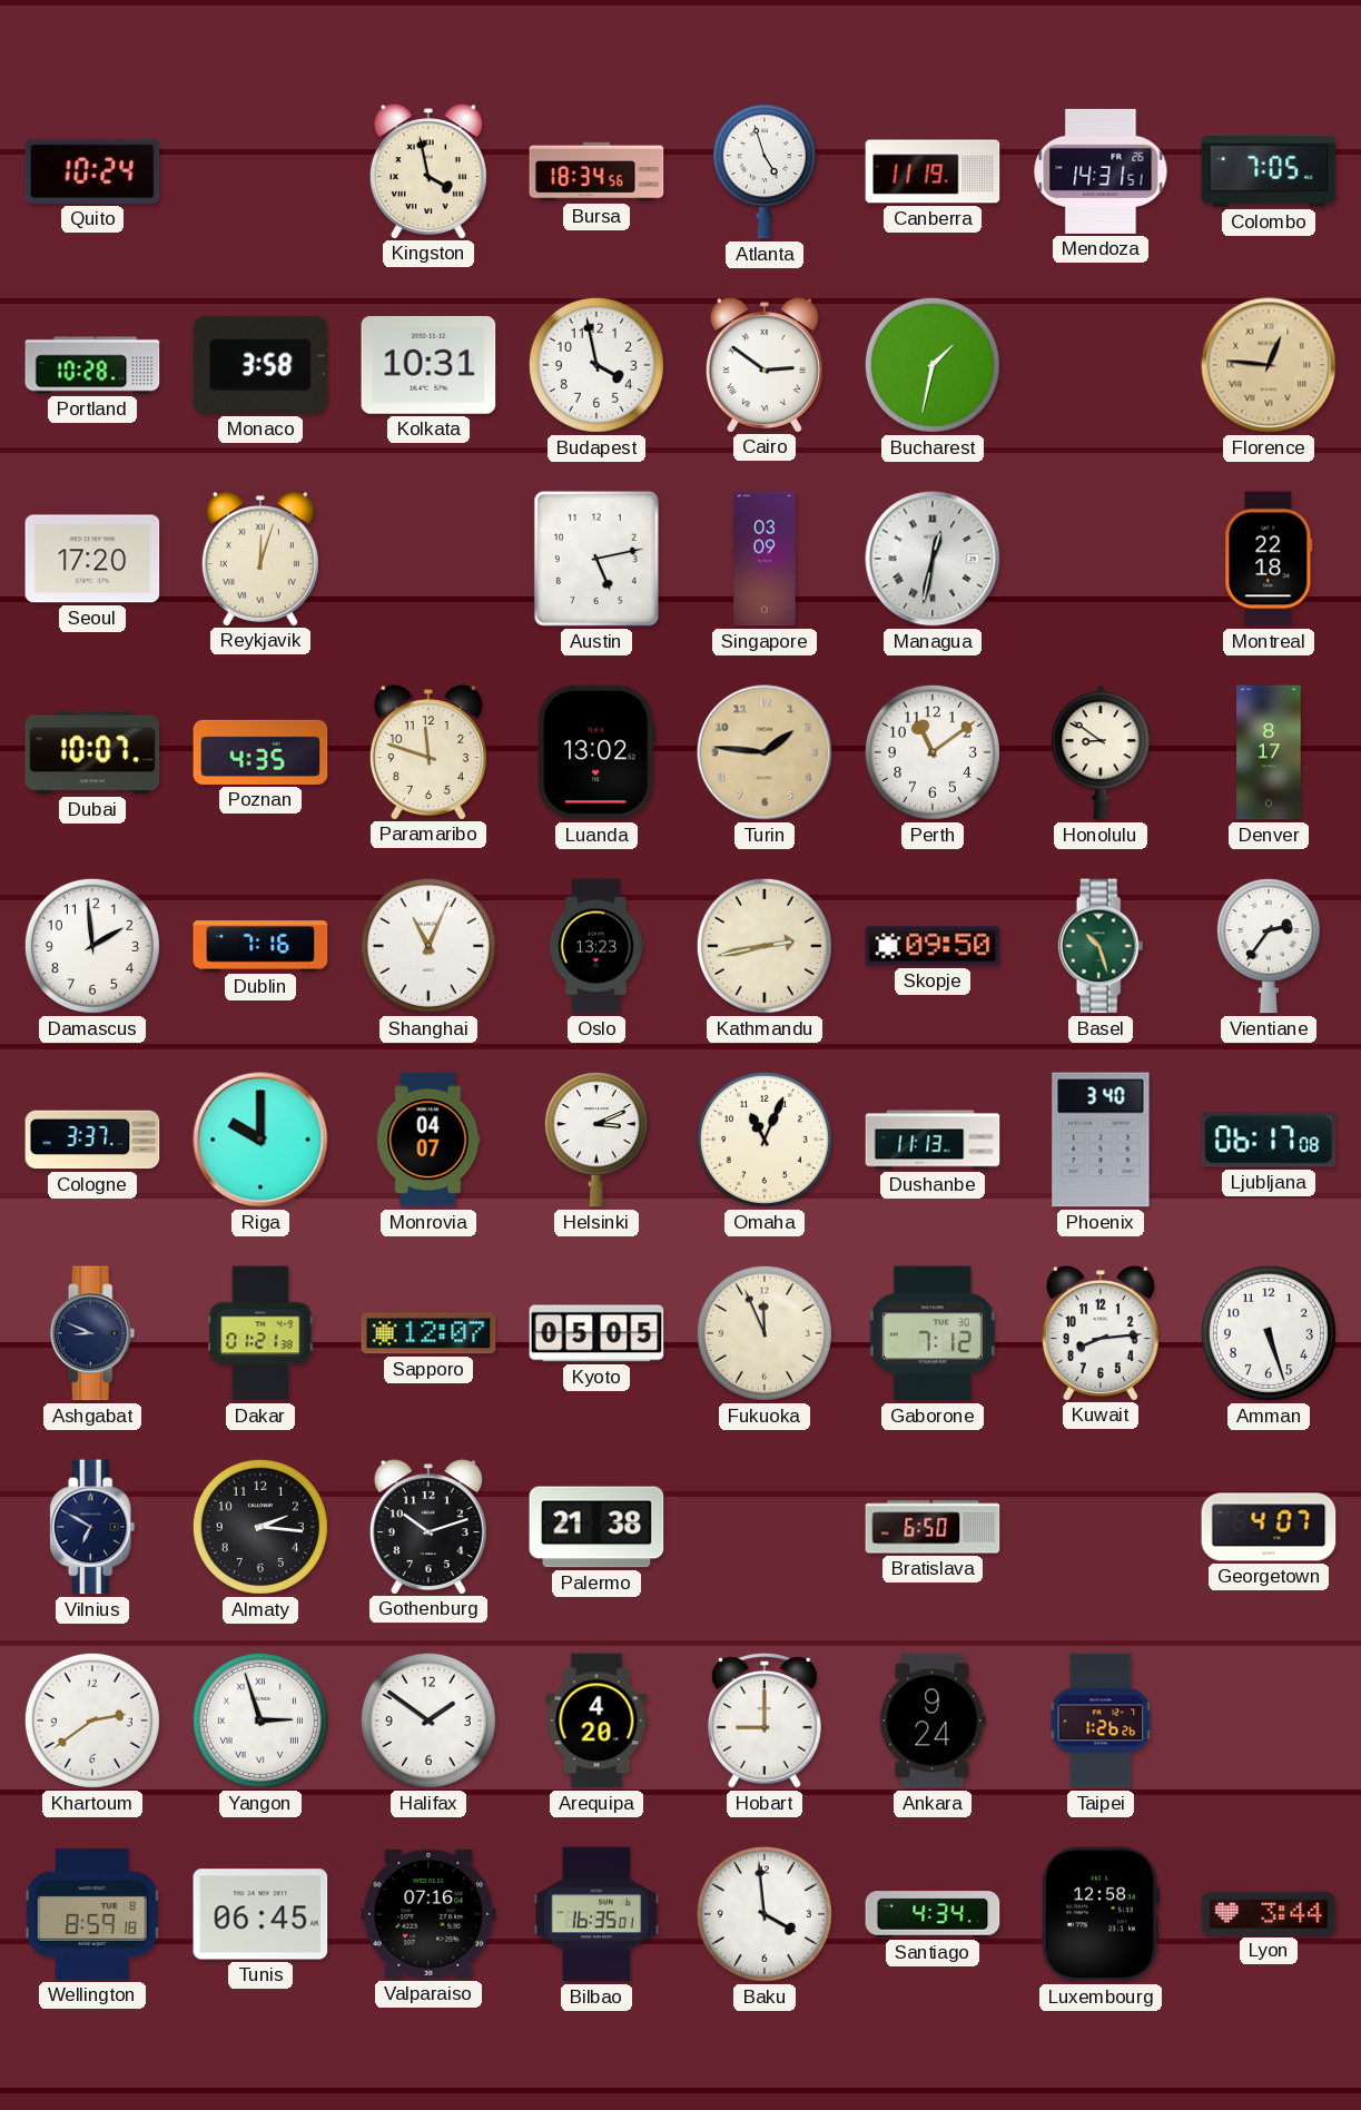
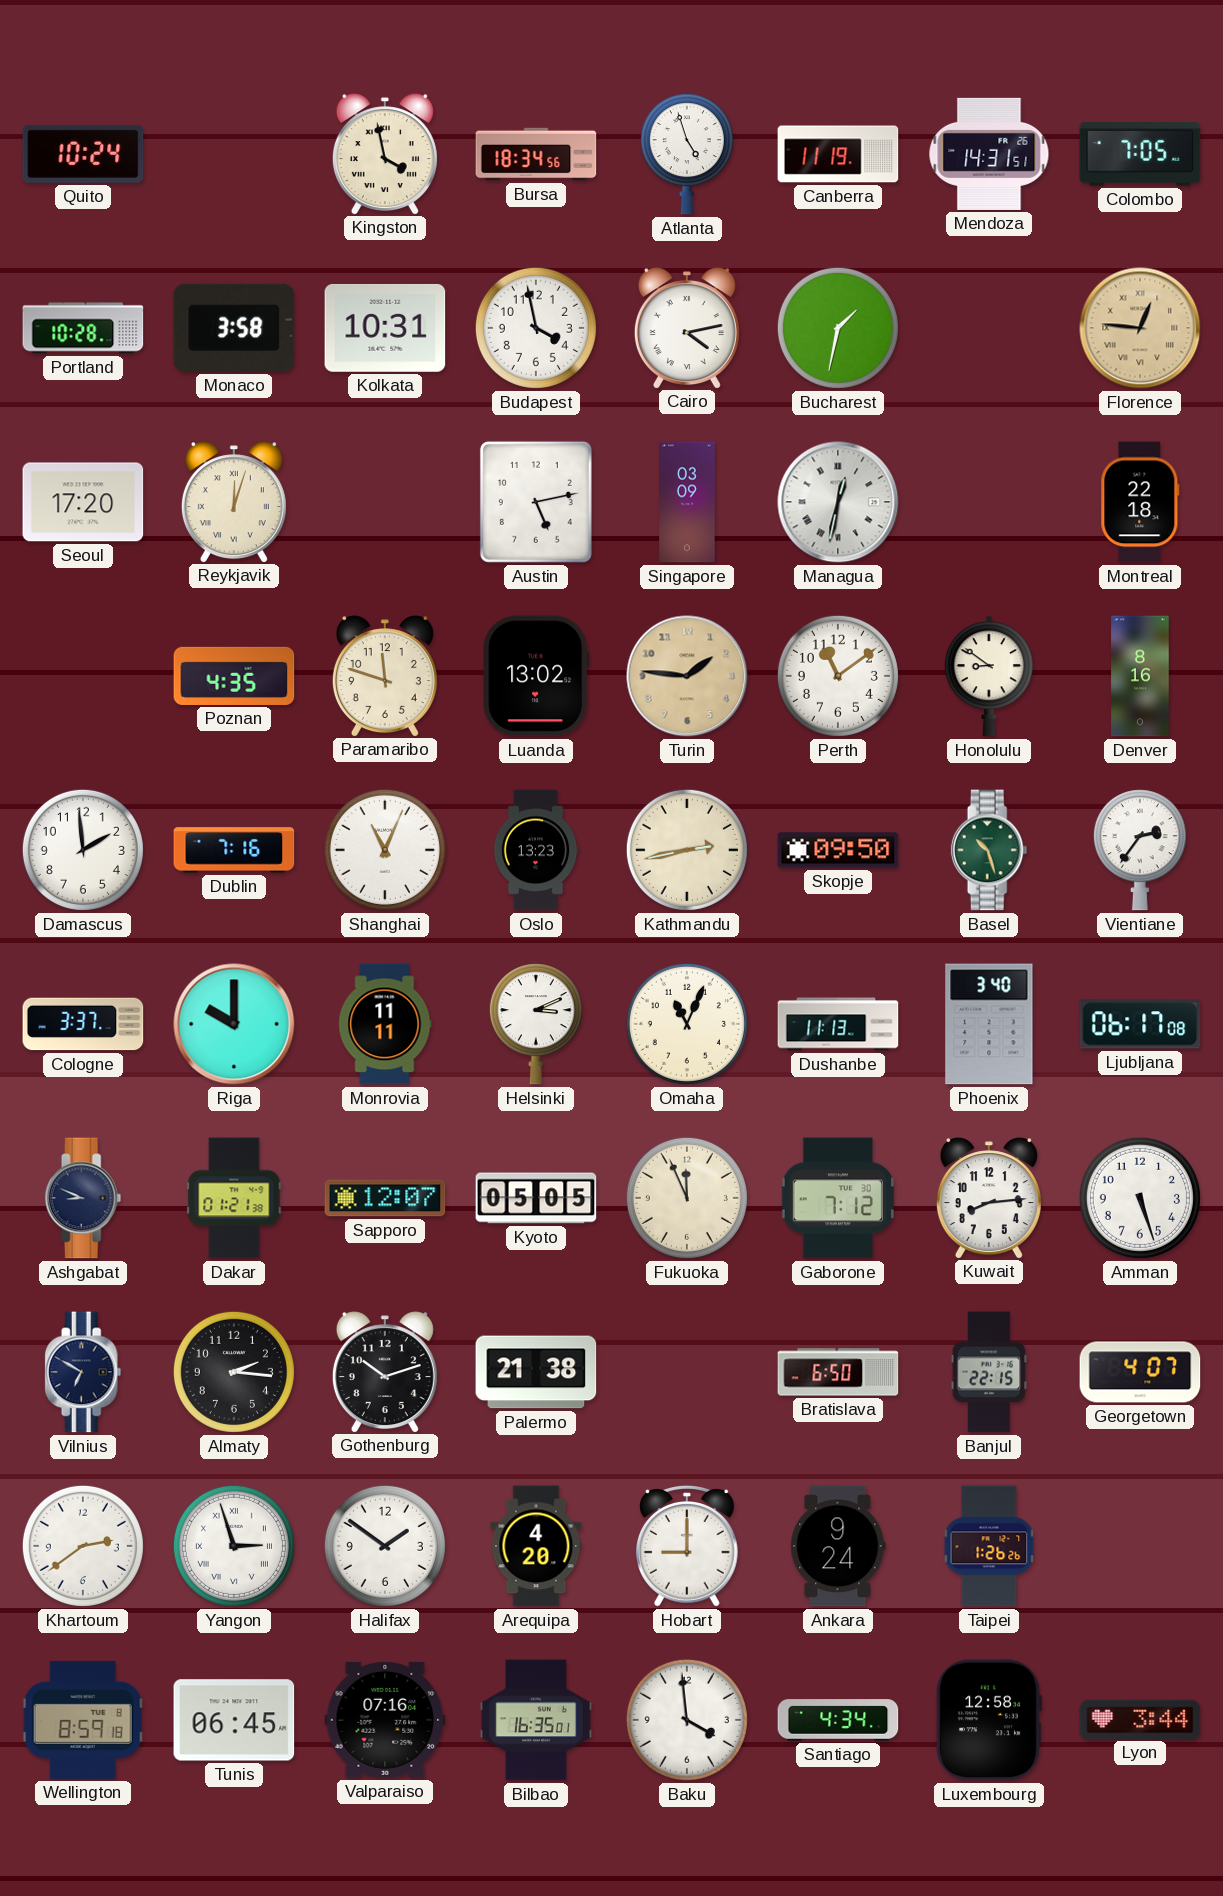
Cairo: 2:51 -> 4:13 (687, 328)
Dubai: 10:07 -> none (92, 752)
Denver: 8:17 -> 8:16 (1140, 676)
Monrovia: 04:07 -> 11:11 (385, 1024)
Banjul: none -> 22:15 (989, 1372)
